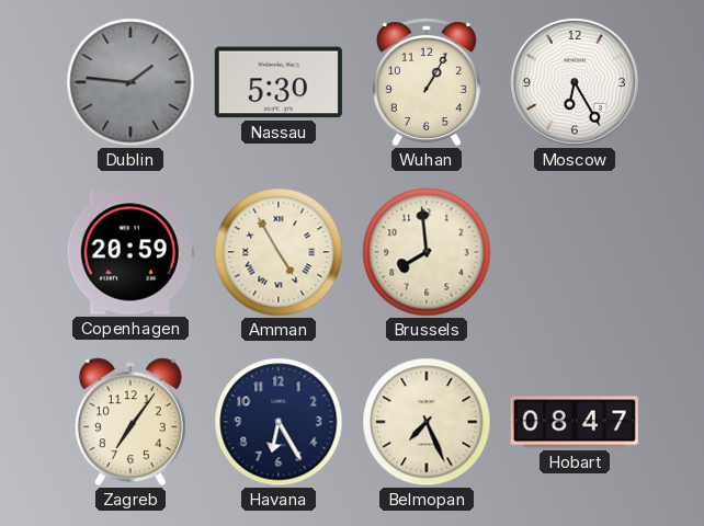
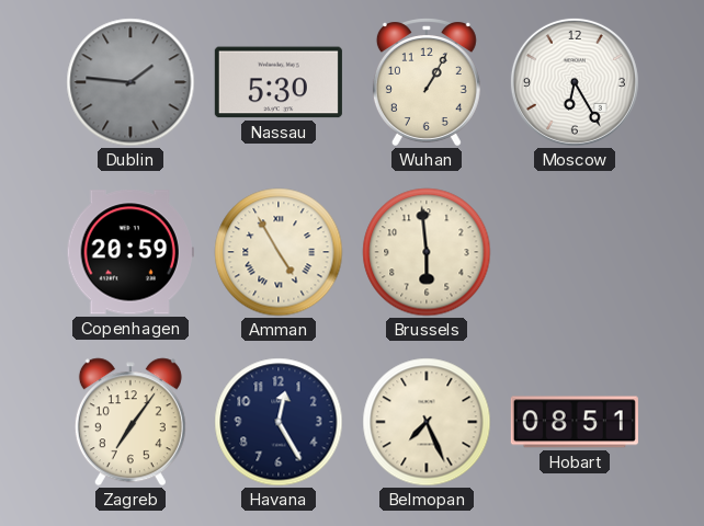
Brussels: 7:59 -> 5:59 (427, 252)
Havana: 6:25 -> 12:25 (279, 422)
Hobart: 08:47 -> 08:51 (575, 422)
